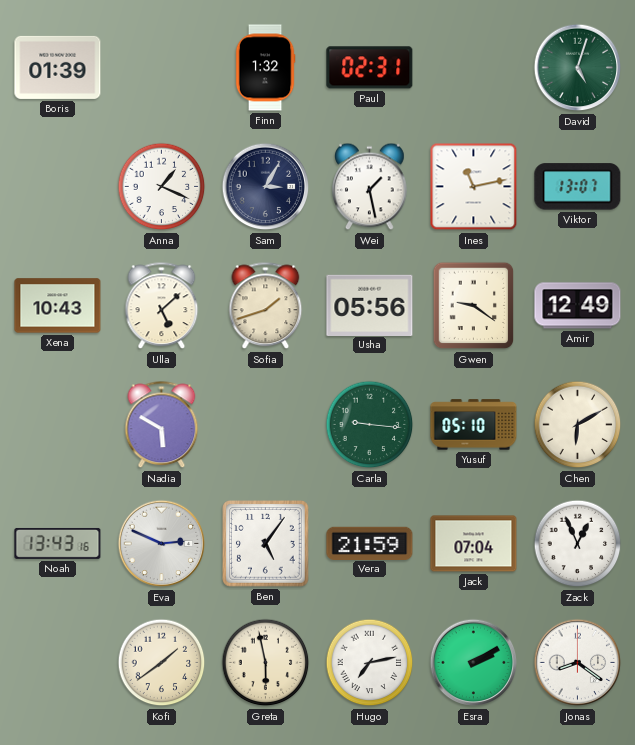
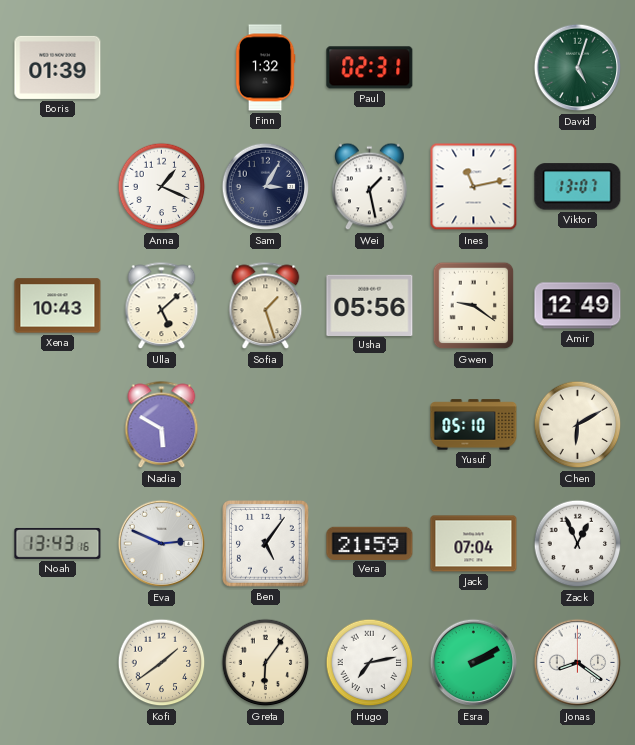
Sofia: 1:42 -> 1:27 (266, 306)
Carla: 9:16 -> none (370, 425)
Greta: 5:58 -> 6:06 (266, 663)
